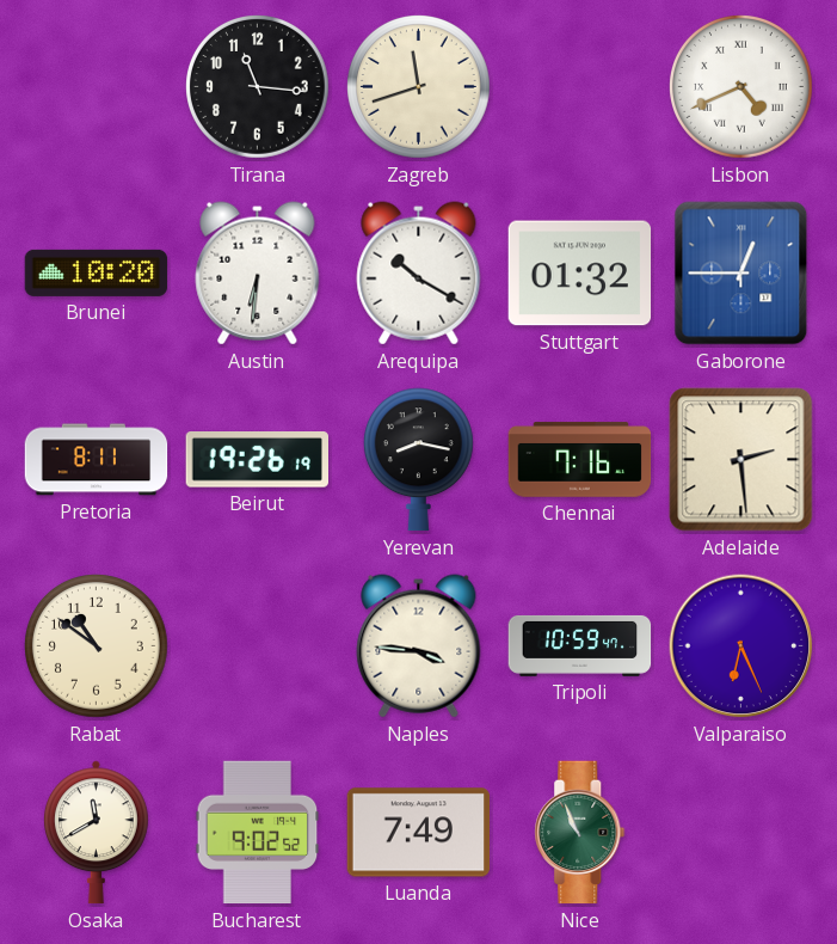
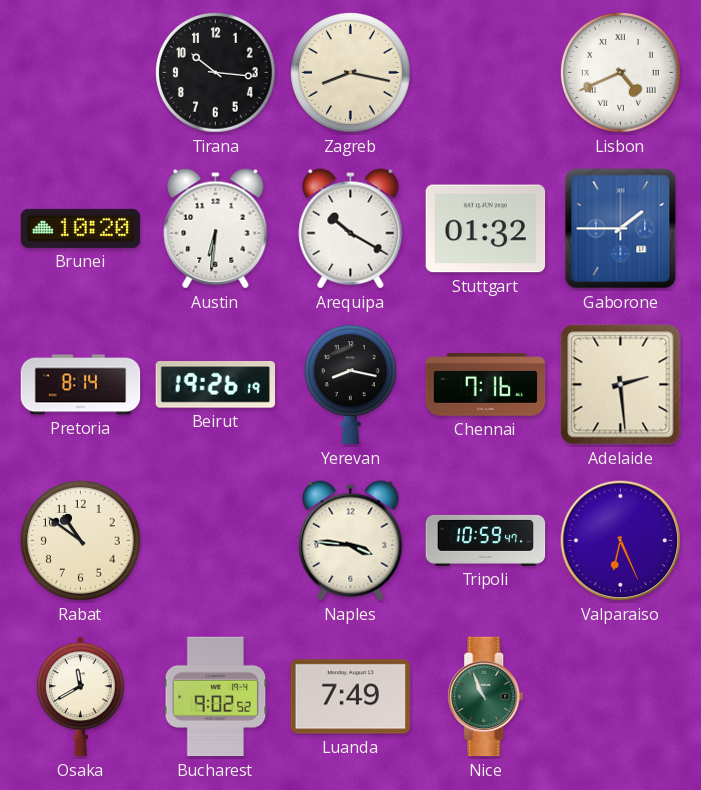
Tirana: 11:16 -> 10:16 (216, 73)
Zagreb: 11:42 -> 8:17 (351, 73)
Gaborone: 12:45 -> 1:45 (621, 229)
Pretoria: 8:11 -> 8:14 (81, 385)
